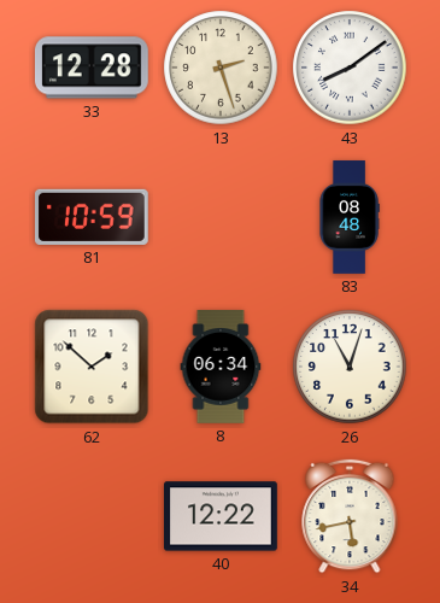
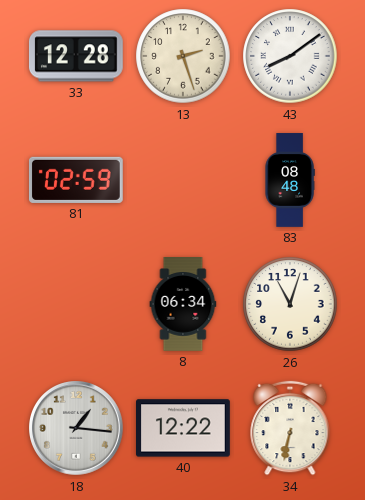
81: 10:59 -> 02:59 (76, 180)
62: 1:52 -> none (92, 367)
18: none -> 1:16 (76, 428)
34: 5:43 -> 6:32 (290, 428)
